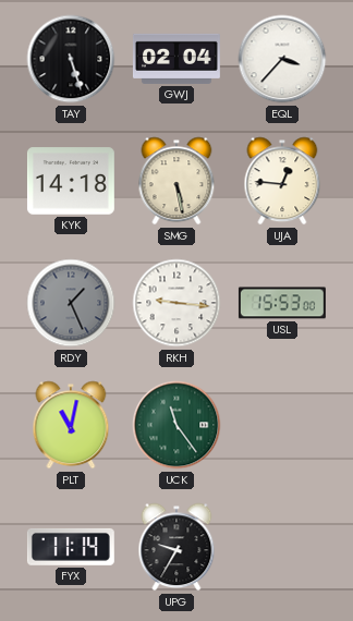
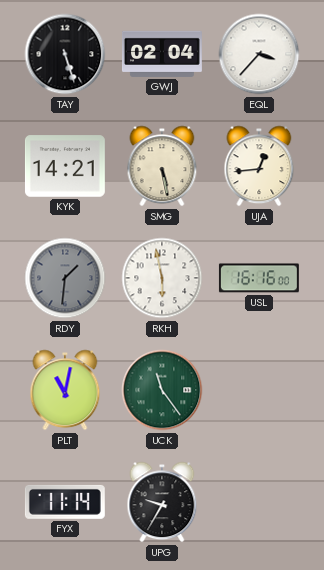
KYK: 14:18 -> 14:21 (65, 166)
UJA: 12:46 -> 12:44 (259, 166)
RDY: 1:26 -> 1:31 (65, 278)
RKH: 9:16 -> 5:58 (162, 278)
USL: 15:53 -> 16:16 (259, 278)
